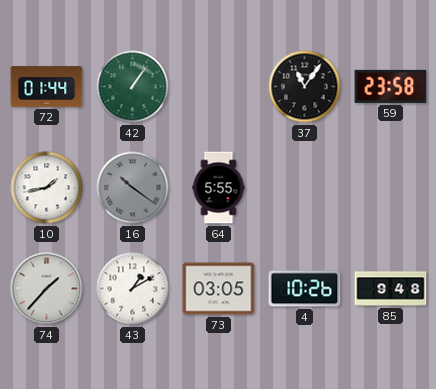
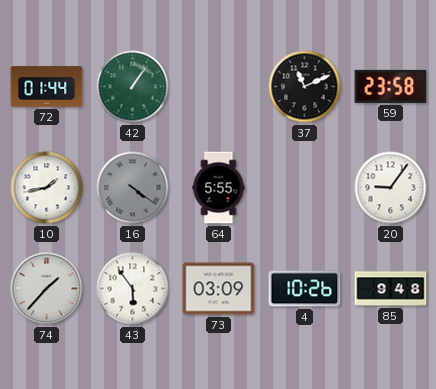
37: 11:06 -> 11:11 (305, 87)
16: 10:21 -> 4:21 (133, 188)
20: none -> 9:06 (391, 188)
43: 1:10 -> 5:54 (133, 289)
73: 03:05 -> 03:09 (219, 289)
